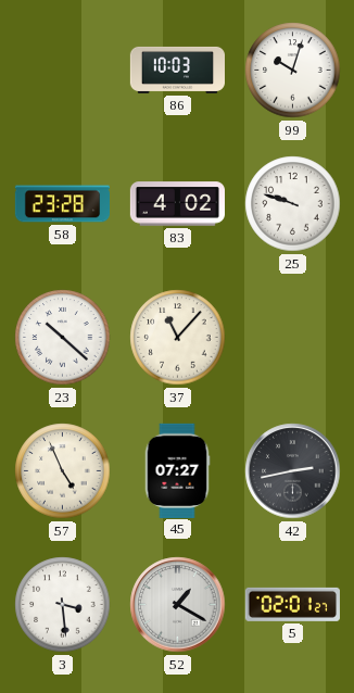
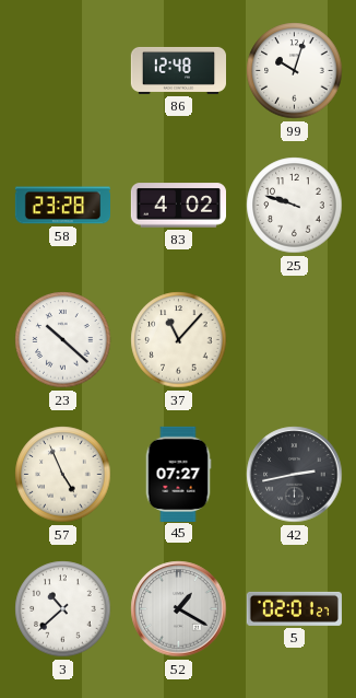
86: 10:03 -> 12:48 (178, 70)
3: 3:29 -> 10:38 (63, 609)
